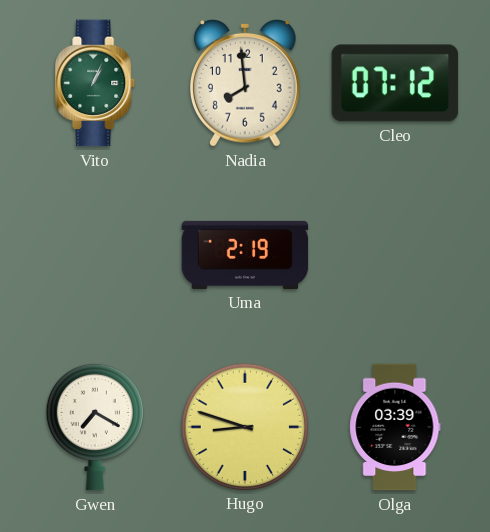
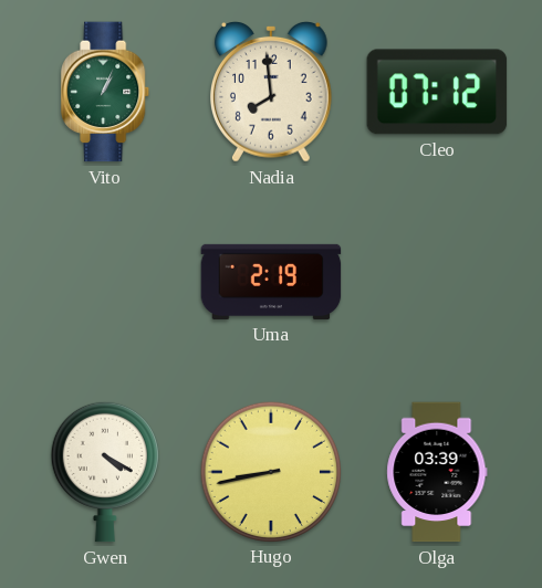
Gwen: 7:20 -> 4:20 (105, 472)
Hugo: 8:48 -> 8:43 (270, 471)
